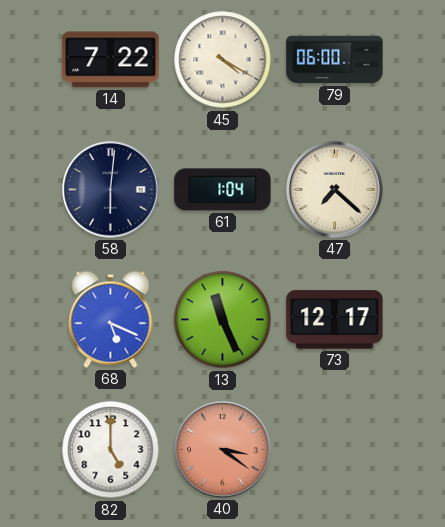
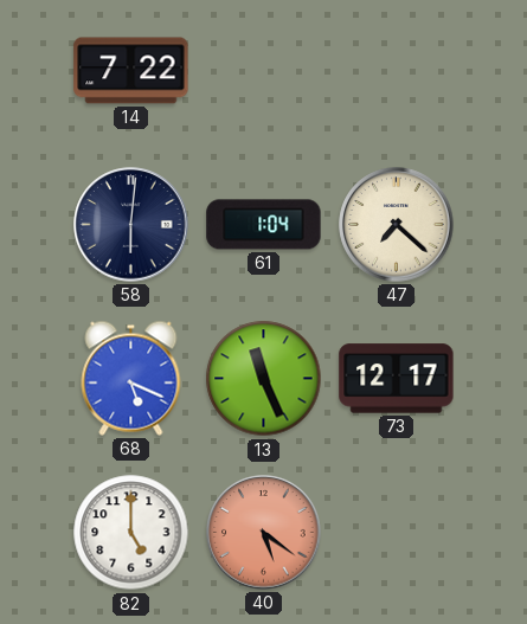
45: 4:20 -> none (223, 60)
79: 06:00 -> none (335, 60)
40: 3:21 -> 5:21 (264, 533)
